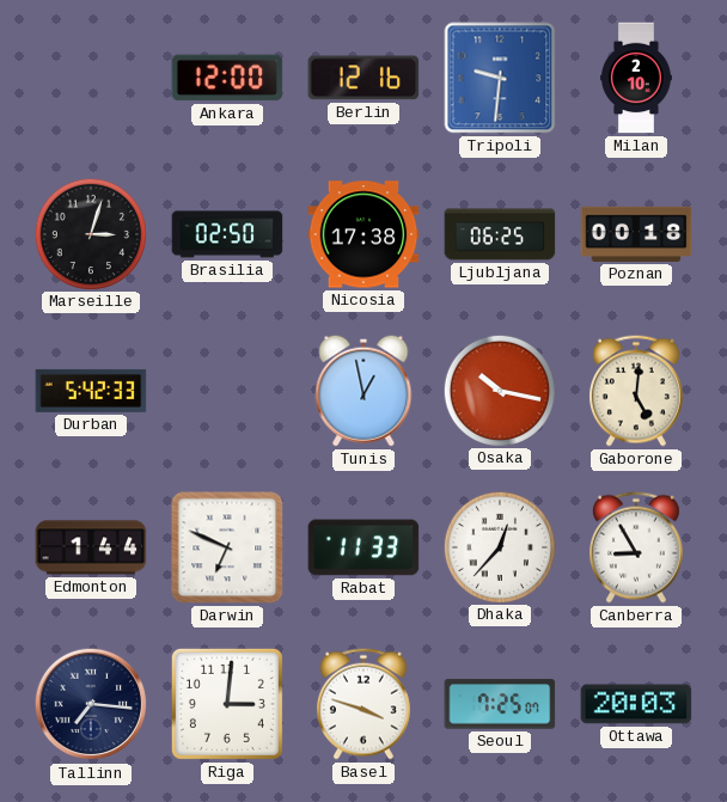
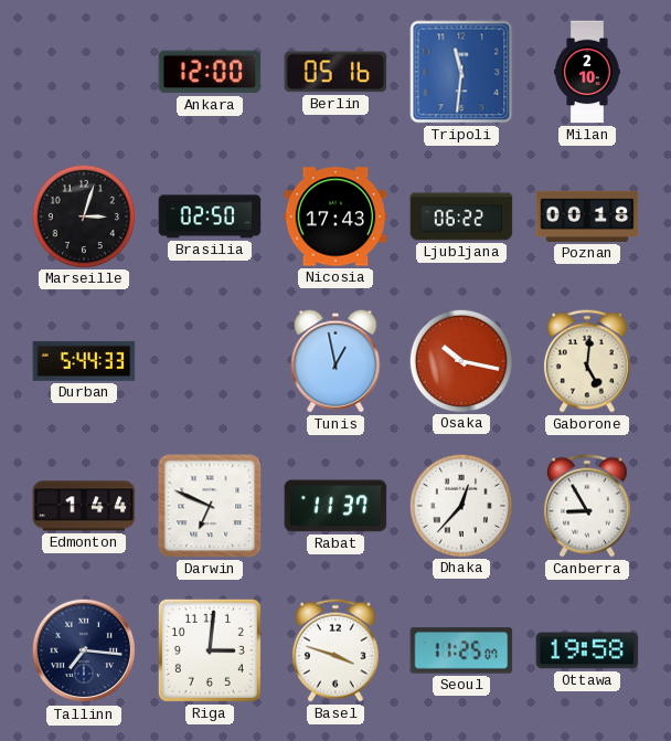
Berlin: 12:16 -> 05:16 (335, 72)
Tripoli: 9:31 -> 11:31 (461, 72)
Nicosia: 17:38 -> 17:43 (335, 216)
Ljubljana: 06:25 -> 06:22 (461, 216)
Durban: 5:42 -> 5:44 (84, 361)
Rabat: 11:33 -> 11:37 (335, 506)
Seoul: 7:25 -> 11:25 (461, 650)
Ottawa: 20:03 -> 19:58 (587, 650)
